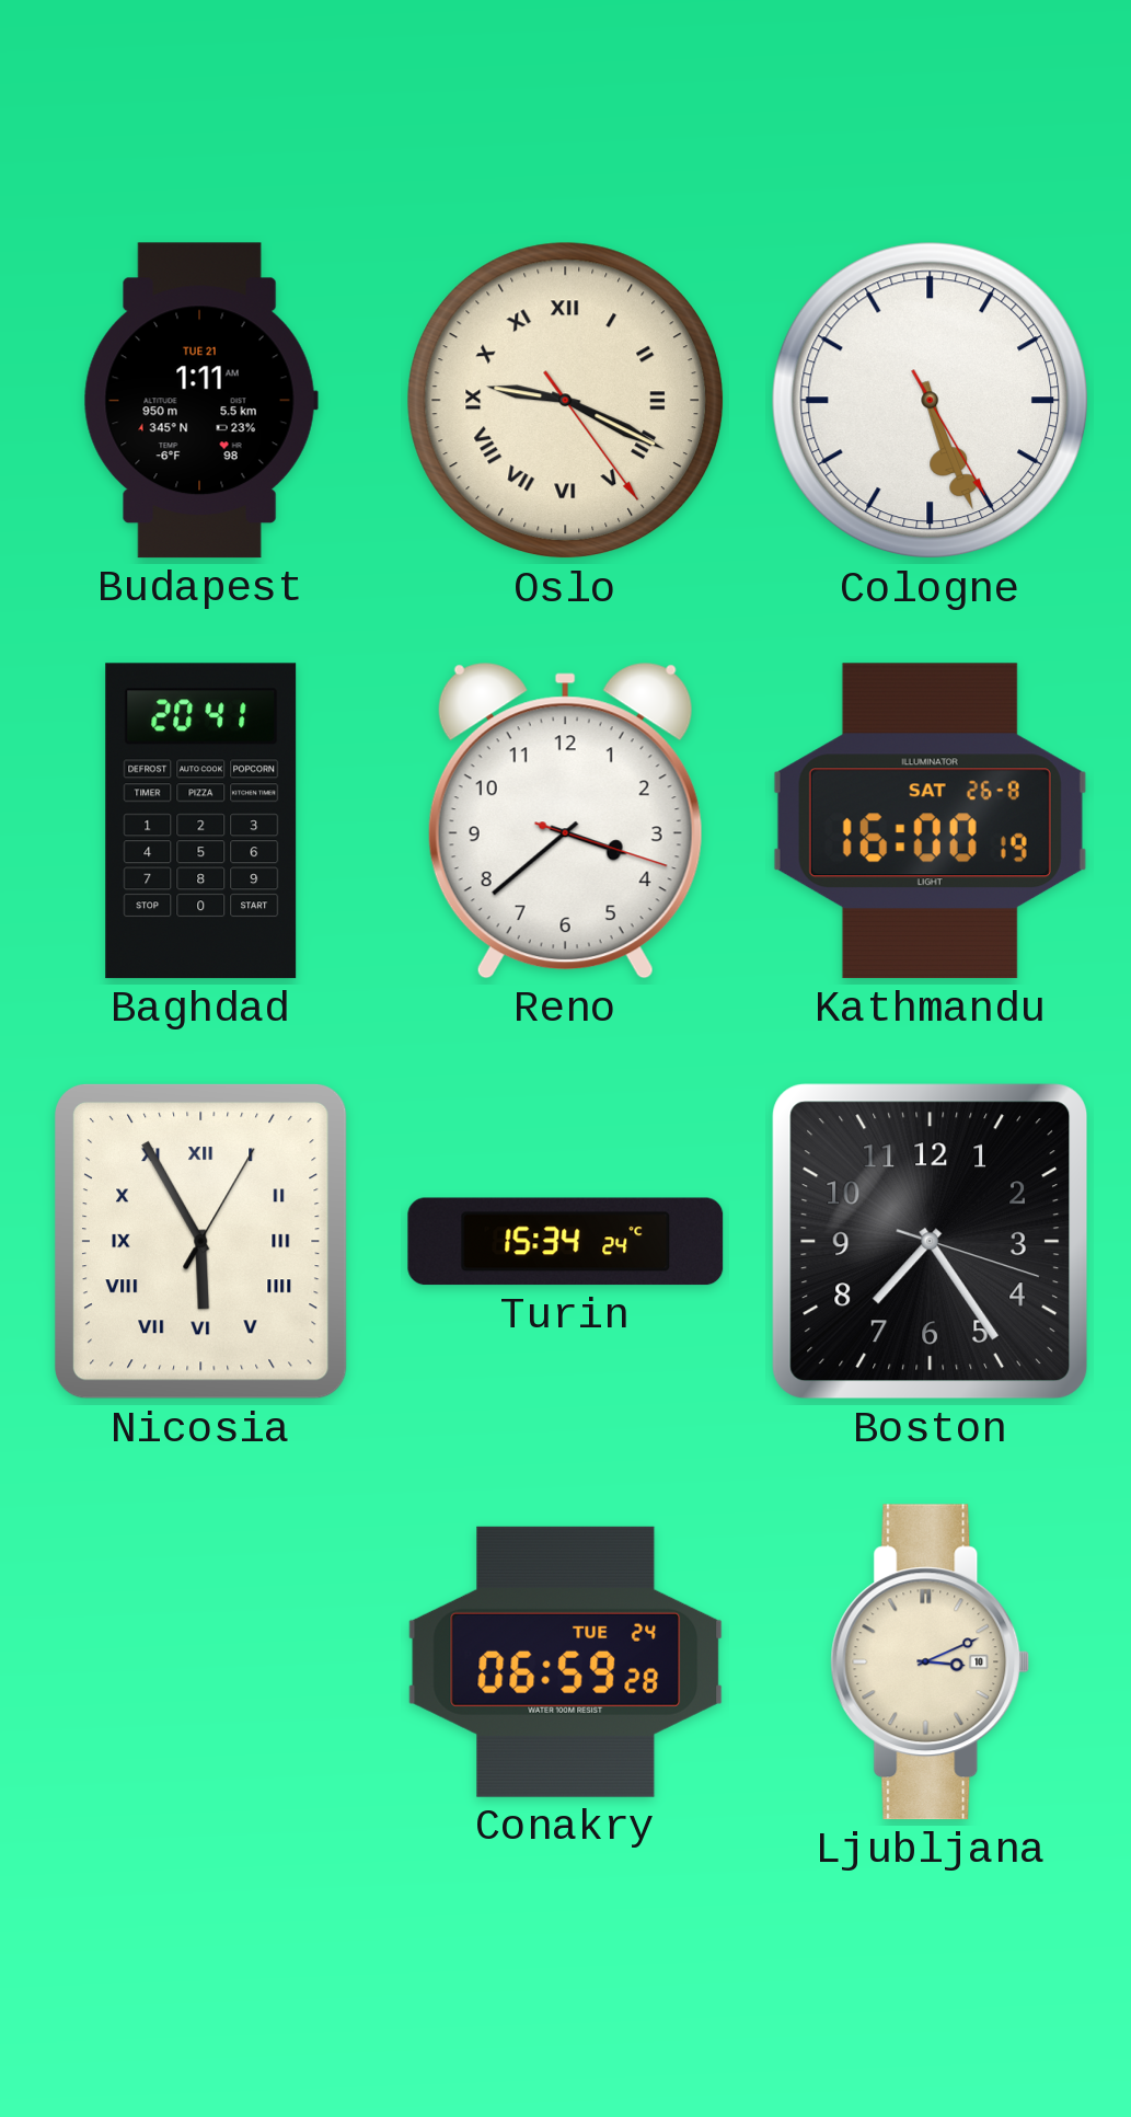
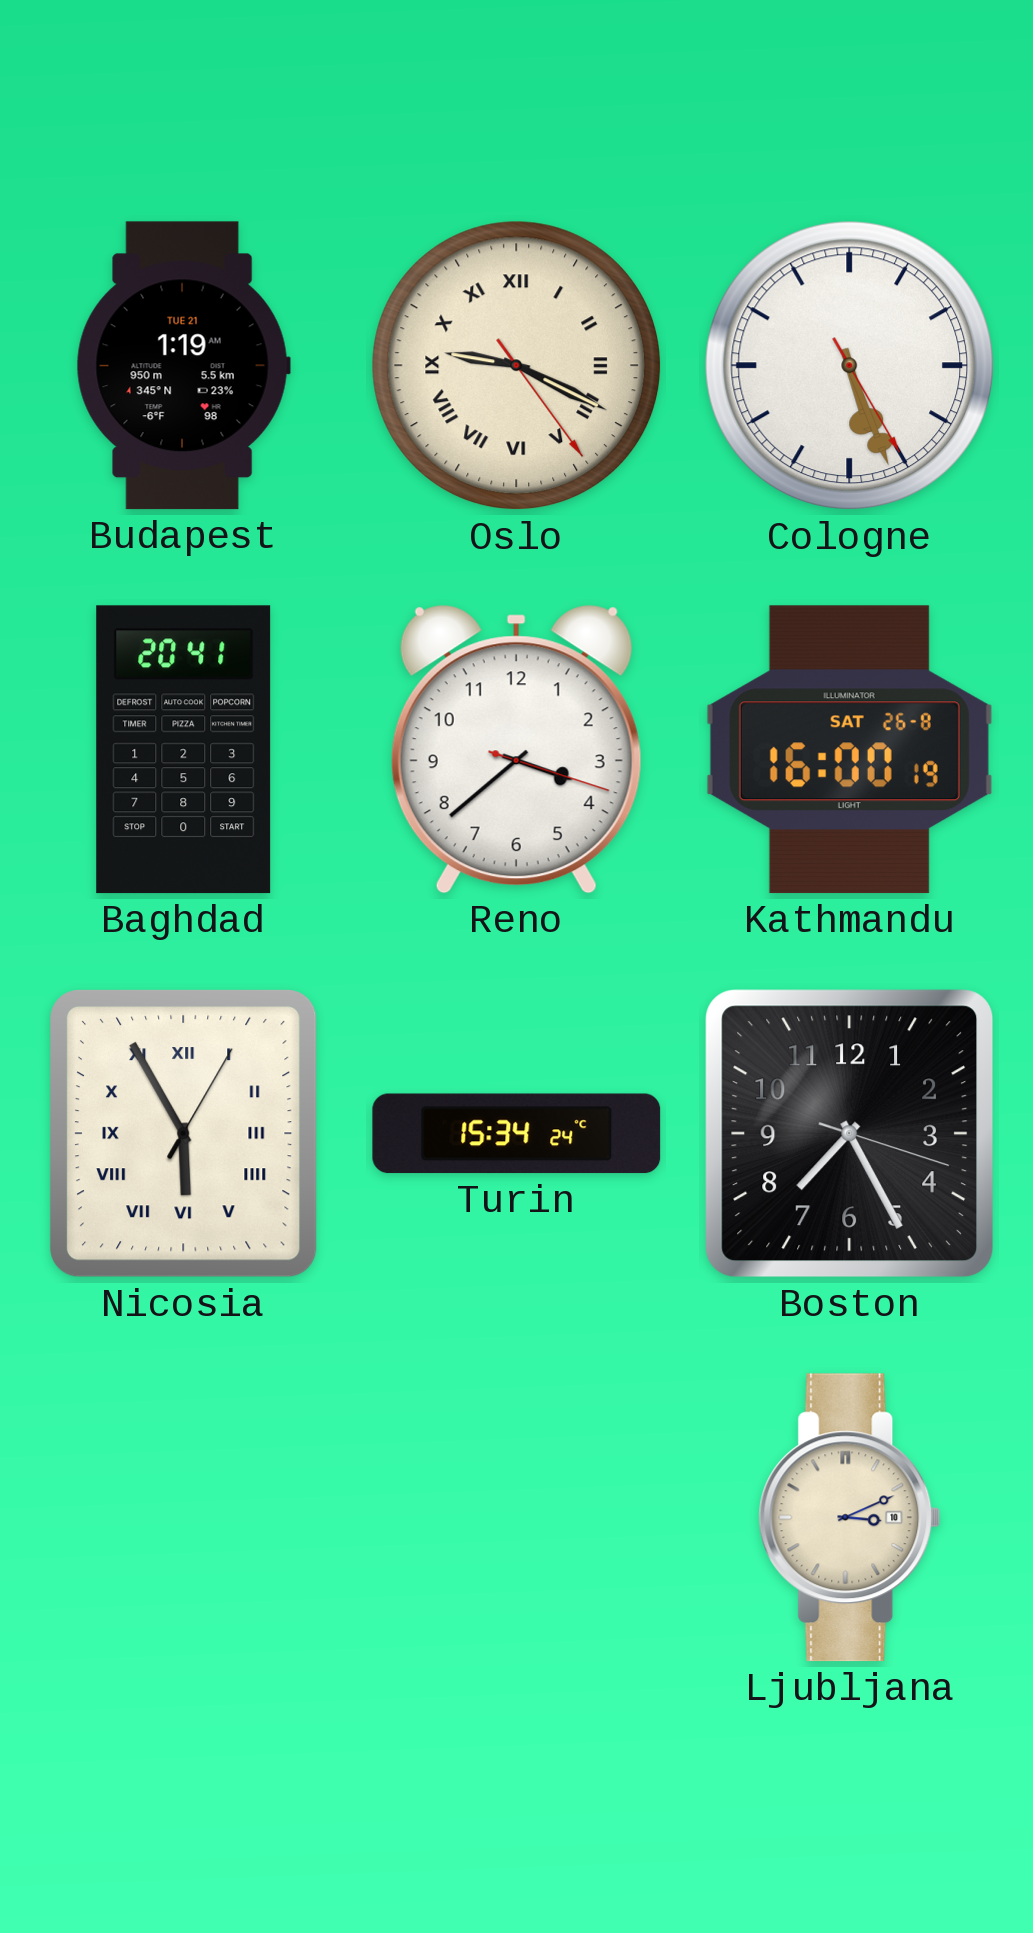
Budapest: 1:11 -> 1:19 (183, 366)
Boston: 7:24 -> 7:25 (850, 1134)
Conakry: 06:59 -> none (566, 1661)
